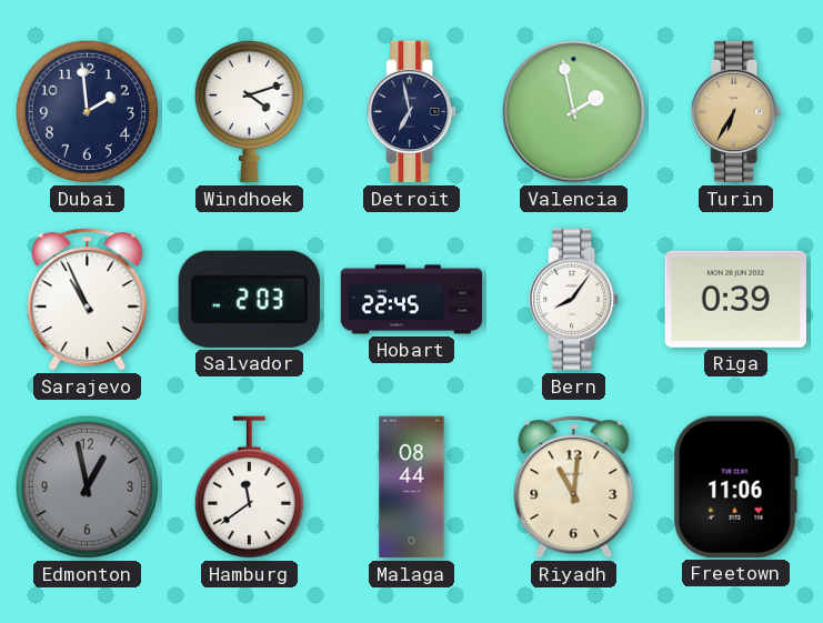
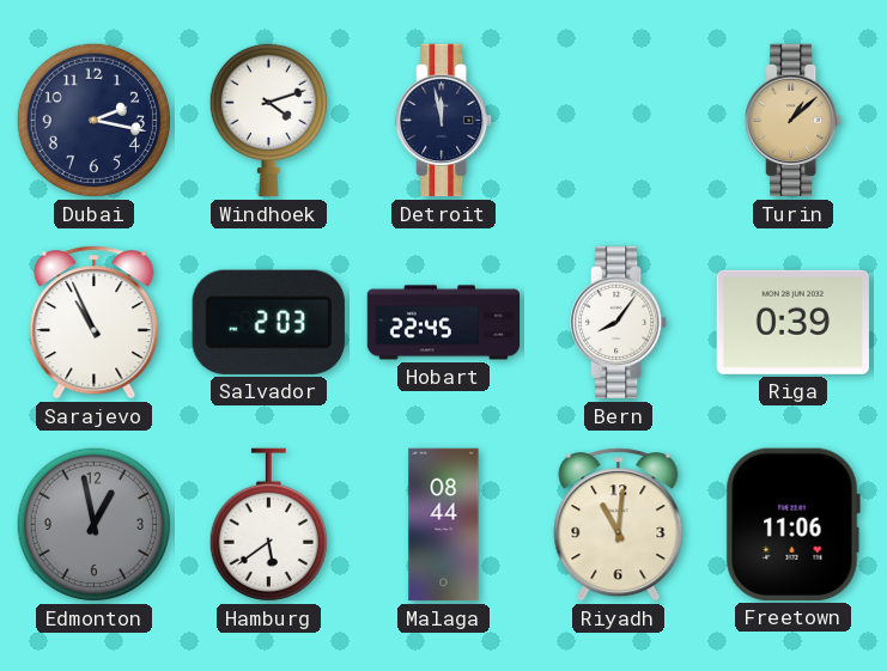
Dubai: 1:59 -> 2:17 (93, 120)
Detroit: 6:58 -> 11:58 (444, 121)
Valencia: 1:58 -> none (574, 112)
Turin: 6:35 -> 1:08 (794, 121)
Hamburg: 11:39 -> 5:39 (268, 525)
